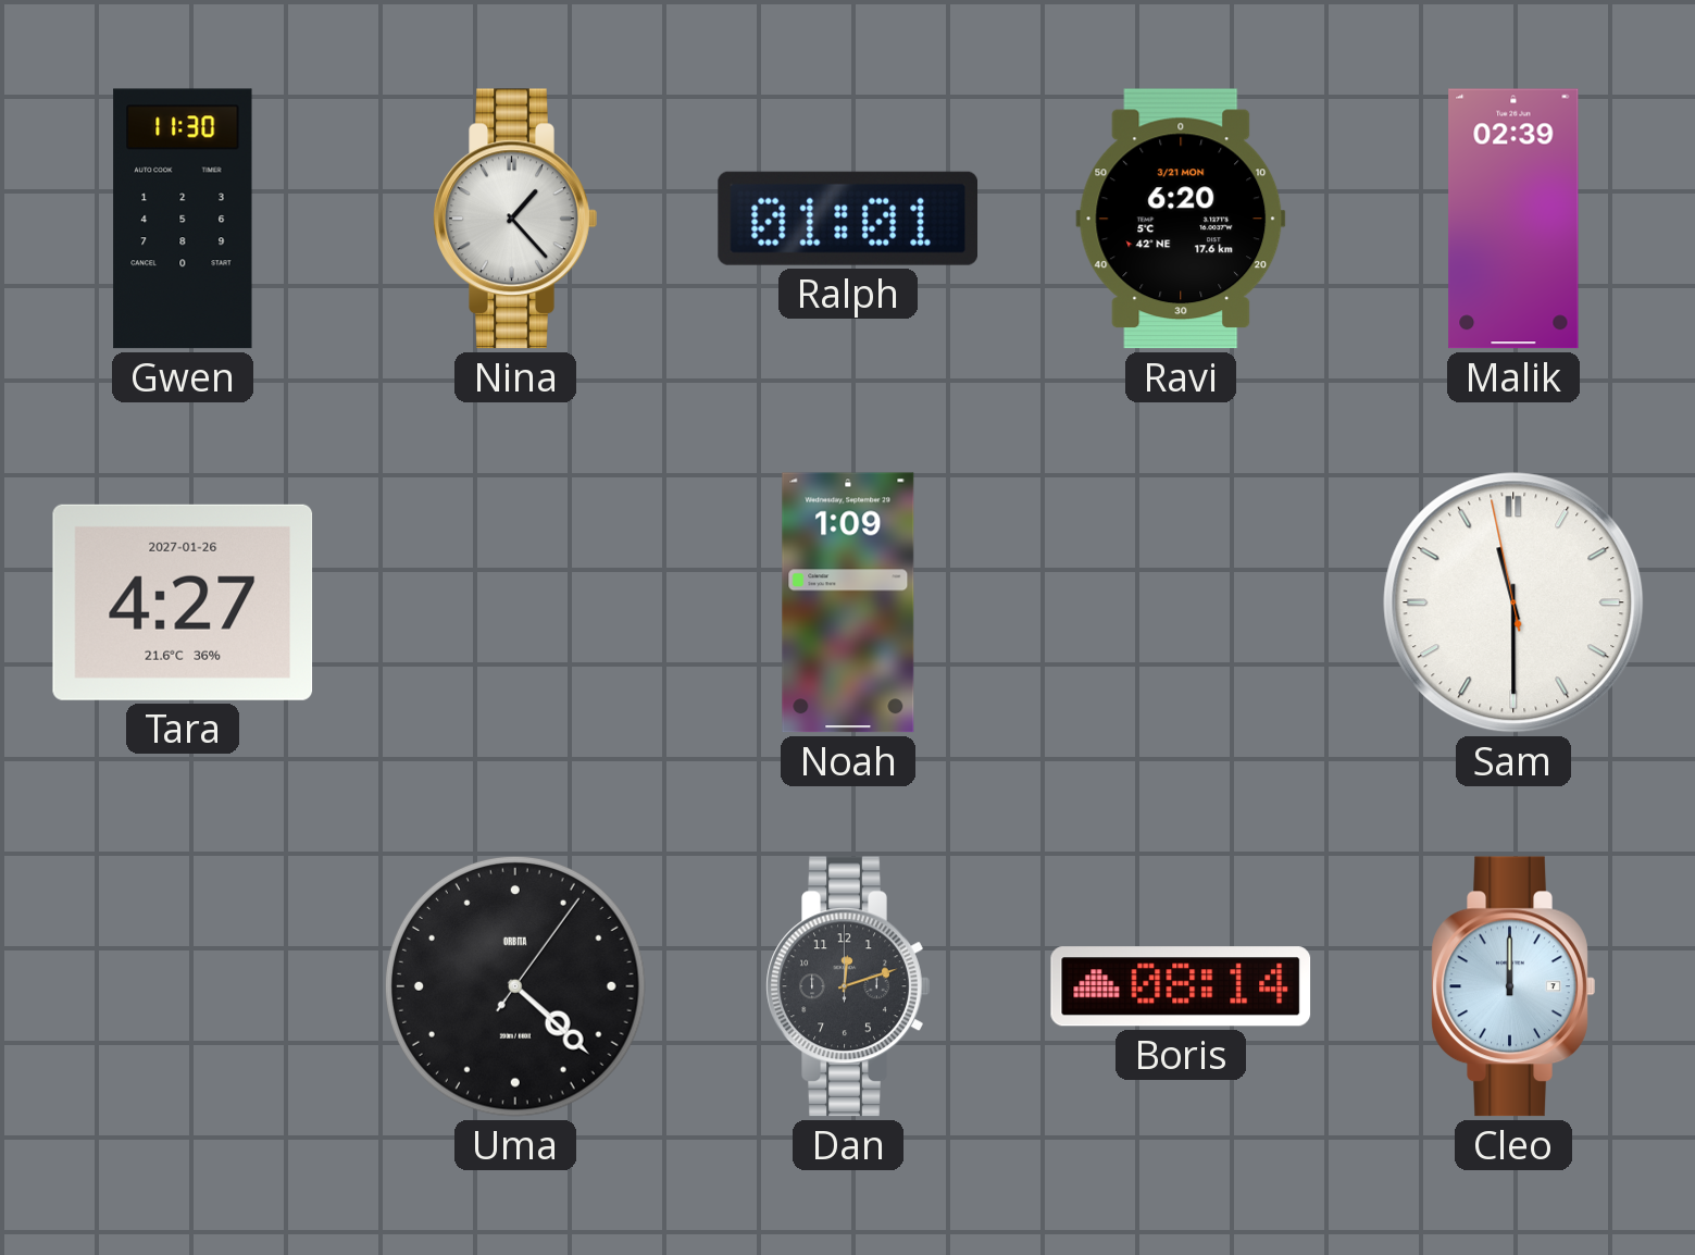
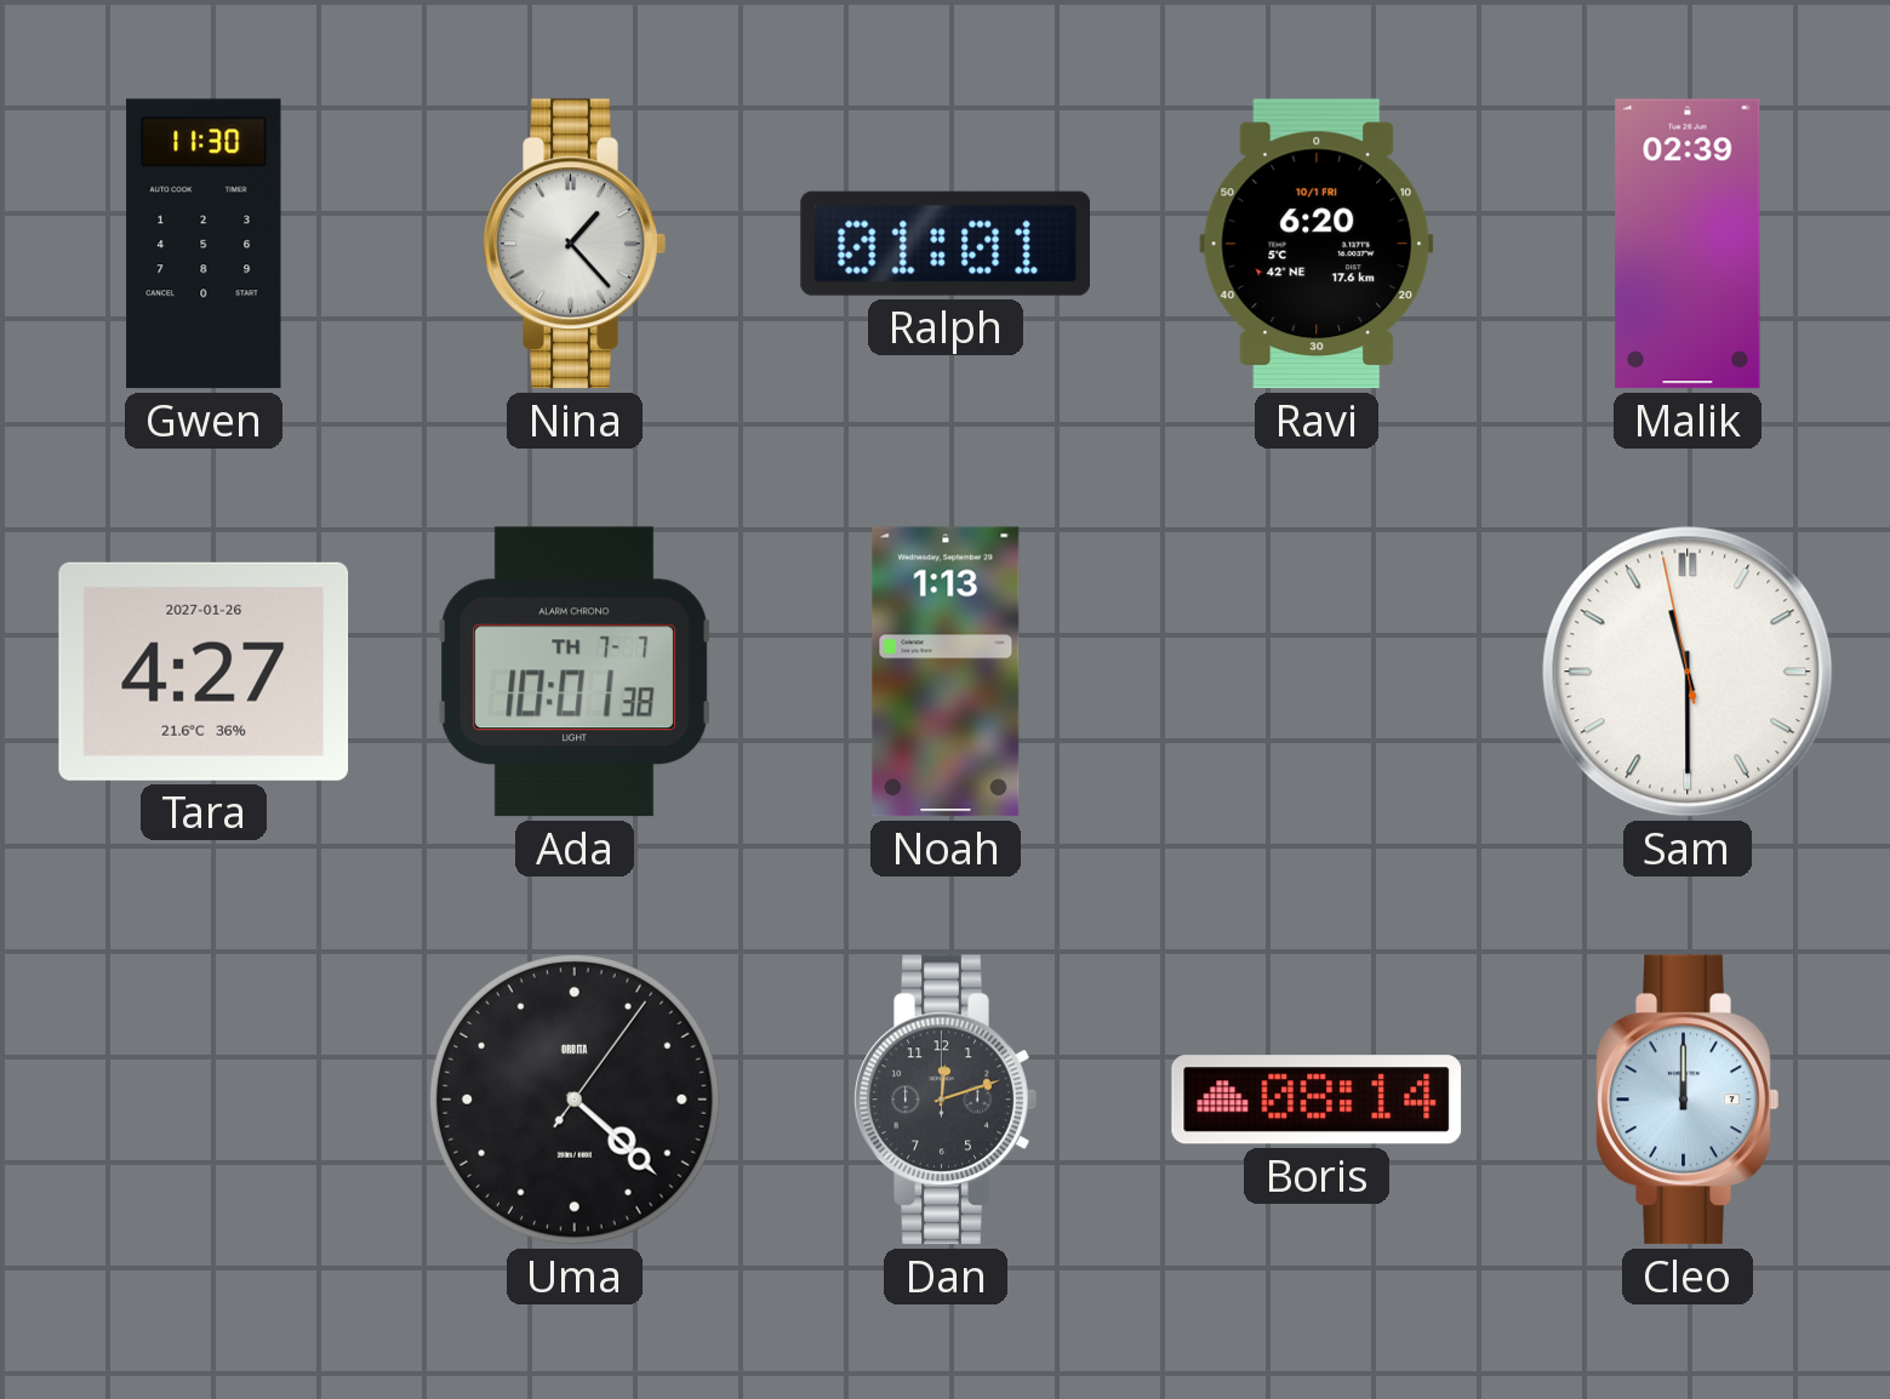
Ravi date: 3/21 MON -> 10/1 FRI (1317, 244)
Ada: none -> 10:01 (575, 672)
Noah: 1:09 -> 1:13 (946, 672)
